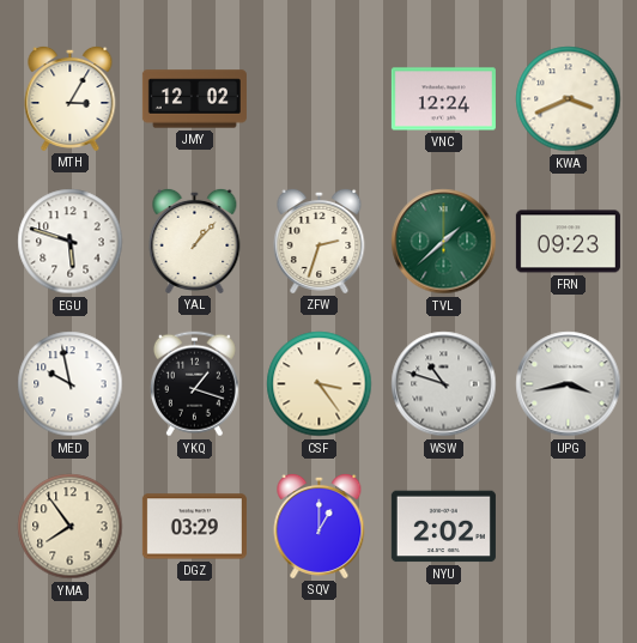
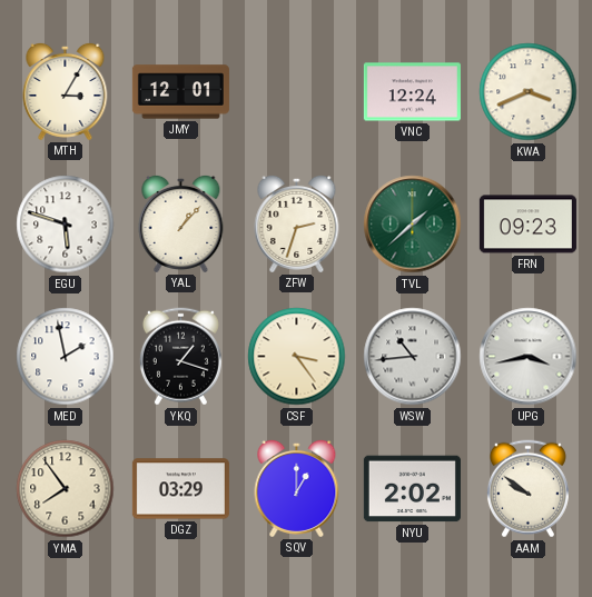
JMY: 12:02 -> 12:01 (180, 92)
MED: 9:58 -> 1:58 (66, 357)
WSW: 10:48 -> 10:44 (413, 357)
AAM: none -> 9:51 (527, 489)
